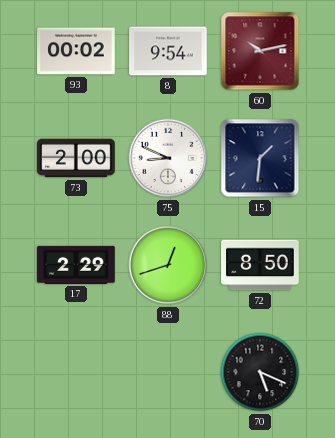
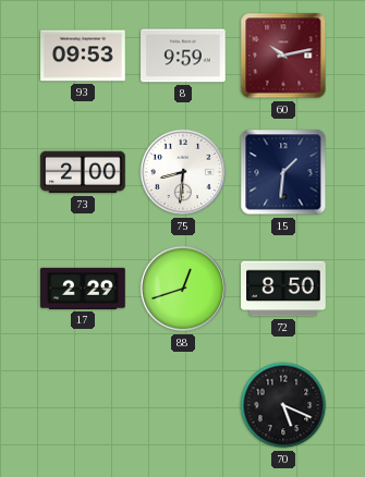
93: 00:02 -> 09:53 (83, 56)
8: 9:54 -> 9:59 (183, 56)
75: 8:49 -> 8:31 (183, 172)
